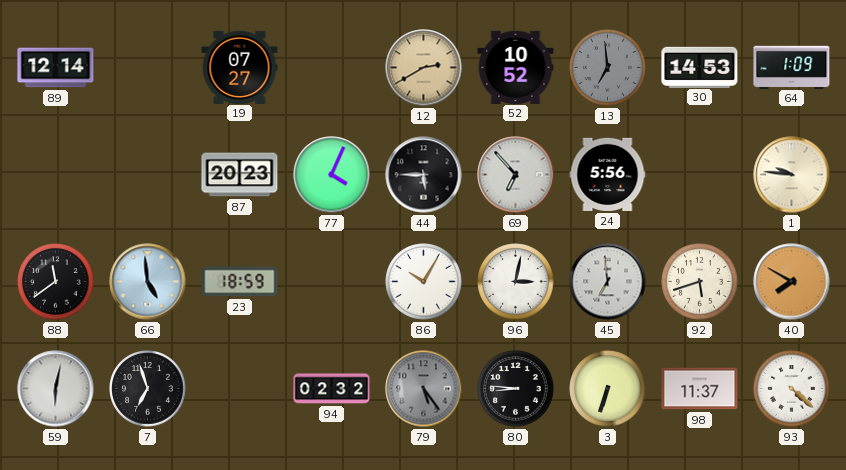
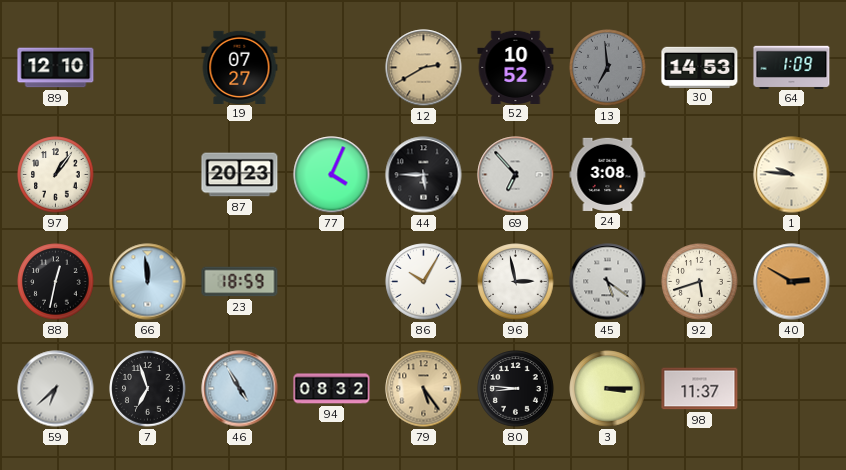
89: 12:14 -> 12:10 (56, 68)
97: none -> 1:06 (56, 175)
24: 5:56 -> 3:08 (608, 174)
88: 11:39 -> 12:32 (56, 282)
66: 4:59 -> 11:59 (148, 282)
96: 3:02 -> 2:58 (516, 282)
45: 6:59 -> 5:21 (608, 282)
40: 7:50 -> 2:50 (792, 282)
59: 6:02 -> 6:38 (56, 389)
46: none -> 4:55 (240, 389)
94: 02:32 -> 08:32 (332, 389)
79 dial: grey -> champagne (424, 389)
3: 6:33 -> 3:15 (608, 389)
93: 4:22 -> none (792, 389)
